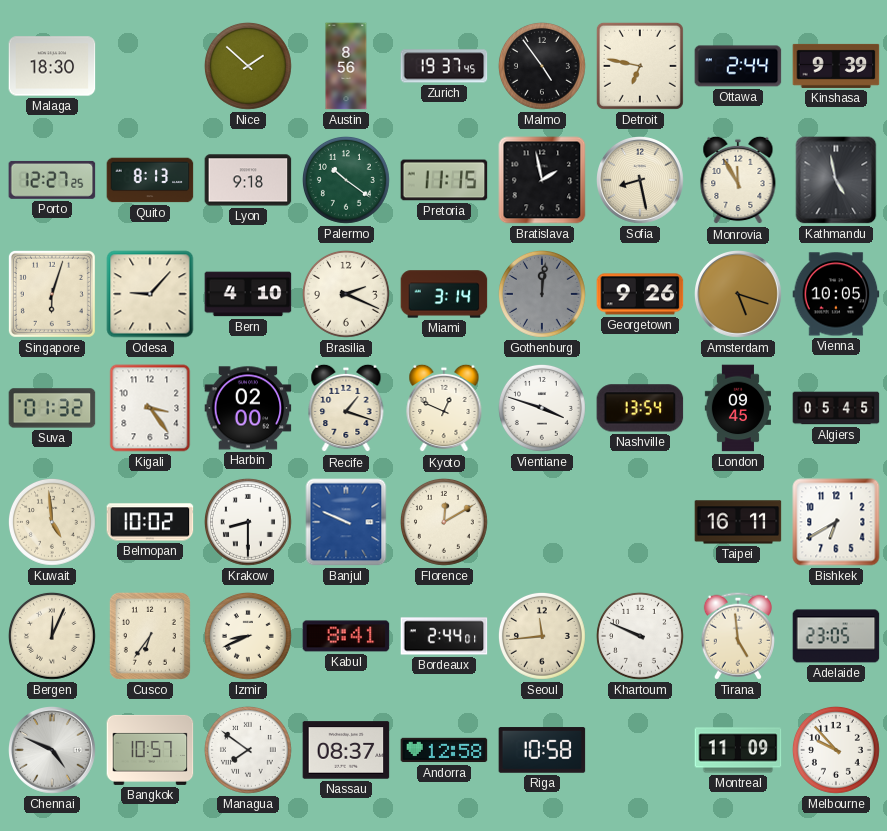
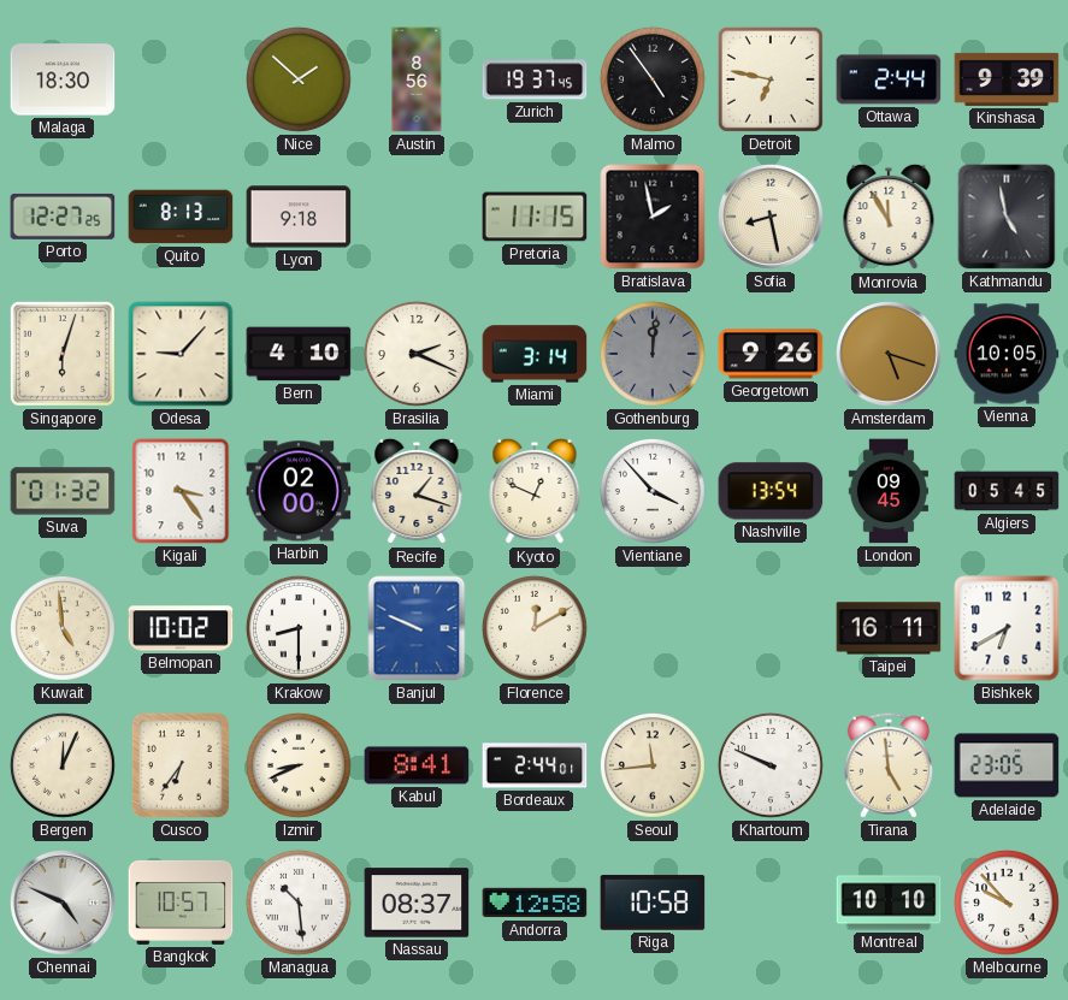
Palermo: 10:21 -> none (346, 180)
Vientiane: 3:48 -> 3:53 (653, 491)
Managua: 7:51 -> 10:29 (299, 903)
Montreal: 11:09 -> 10:10 (889, 903)
